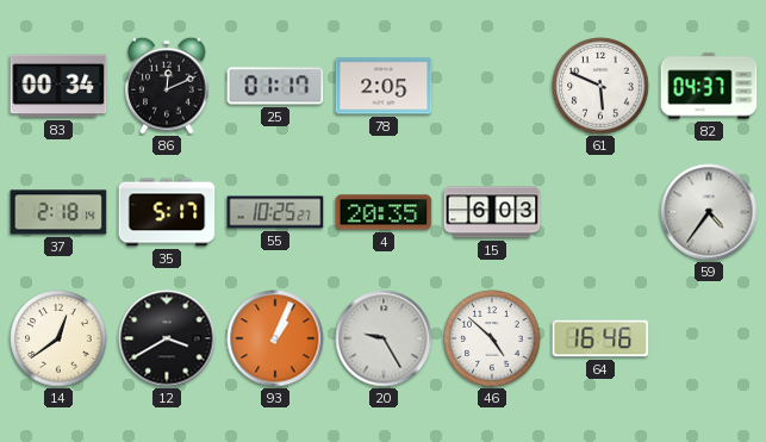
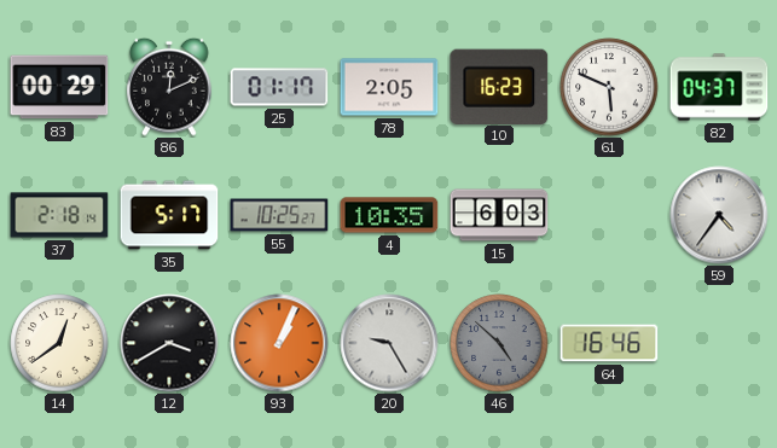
83: 00:34 -> 00:29 (59, 87)
10: none -> 16:23 (499, 86)
4: 20:35 -> 10:35 (389, 215)
46 dial: white -> grey (499, 343)
